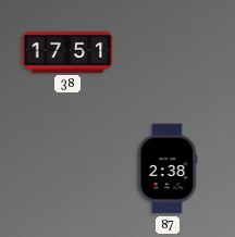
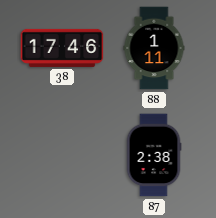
38: 17:51 -> 17:46 (62, 48)
88: none -> 1:11 (154, 48)
